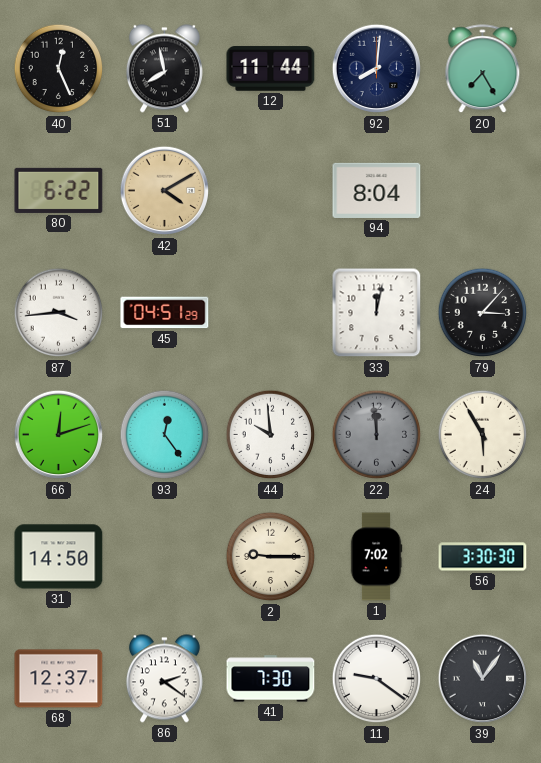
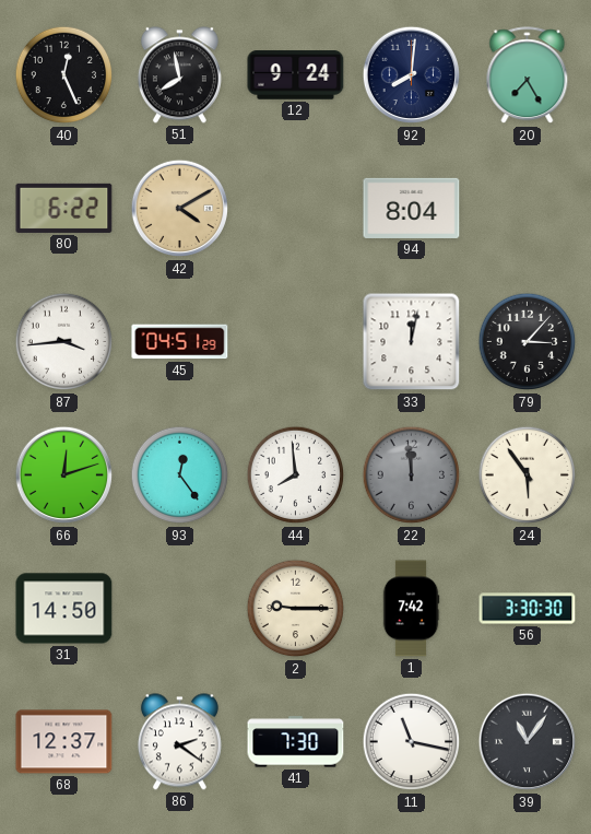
12: 11:44 -> 9:24 (296, 75)
44: 9:59 -> 7:59 (296, 475)
24: 5:55 -> 5:54 (528, 475)
1: 7:02 -> 7:42 (411, 609)
11: 9:21 -> 11:17 (412, 742)
